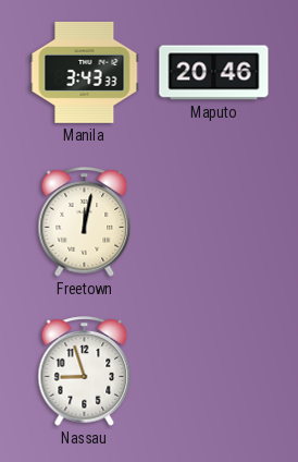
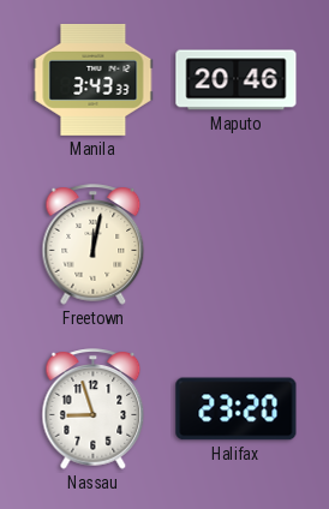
Halifax: none -> 23:20 (237, 409)
